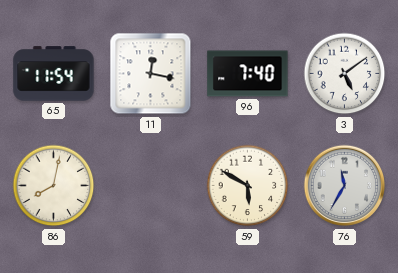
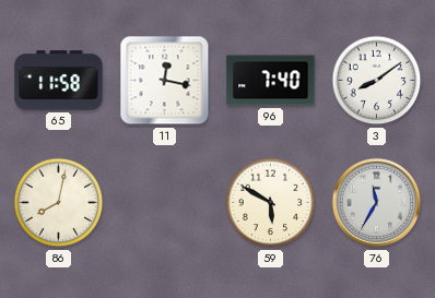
65: 11:54 -> 11:58 (59, 81)
3: 5:09 -> 8:09 (377, 81)
